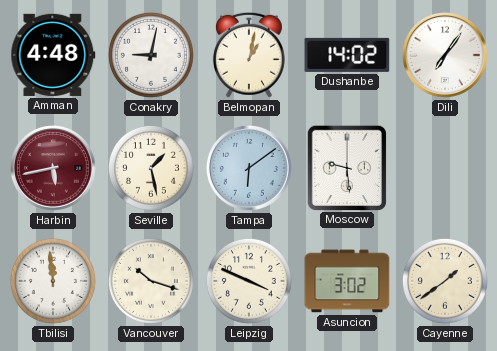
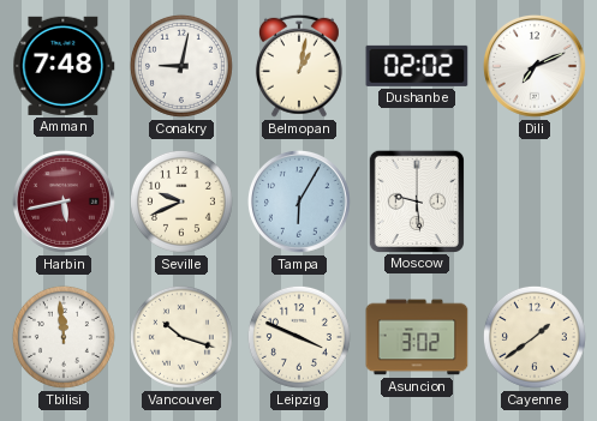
Amman: 4:48 -> 7:48 (64, 66)
Dushanbe: 14:02 -> 02:02 (417, 66)
Dili: 7:06 -> 7:11 (535, 66)
Seville: 1:28 -> 9:41 (181, 202)
Tampa: 6:09 -> 6:05 (299, 202)
